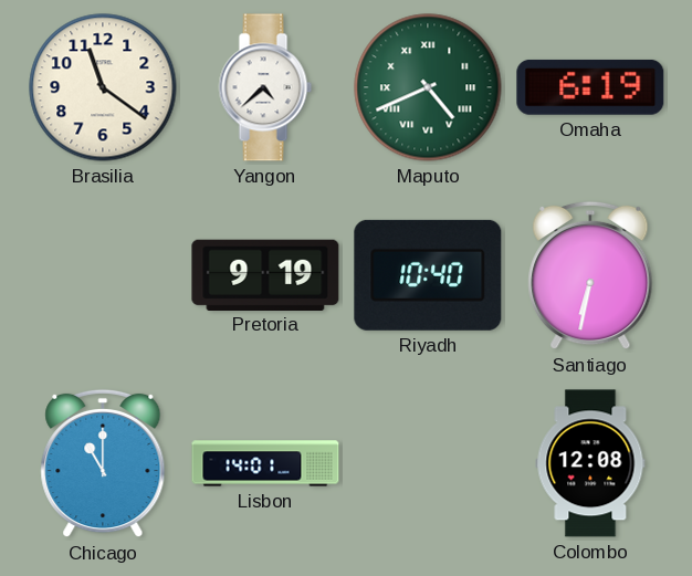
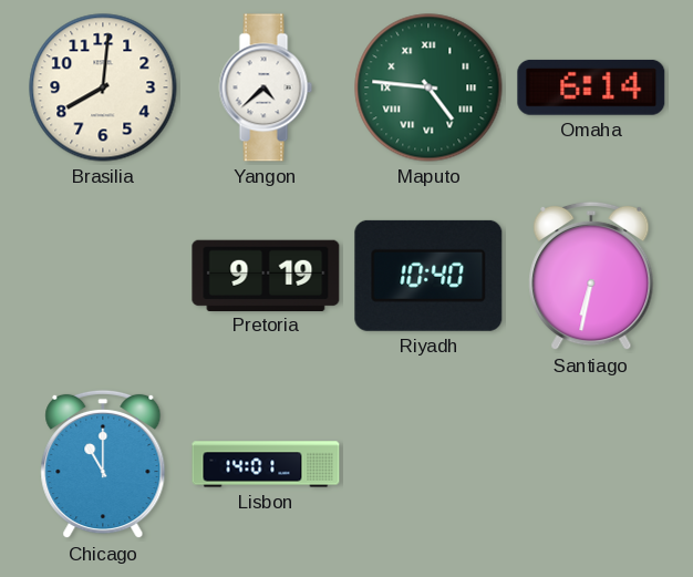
Brasilia: 11:21 -> 8:01 (103, 87)
Maputo: 4:41 -> 4:46 (428, 87)
Omaha: 6:19 -> 6:14 (591, 87)
Colombo: 12:08 -> none (590, 463)
